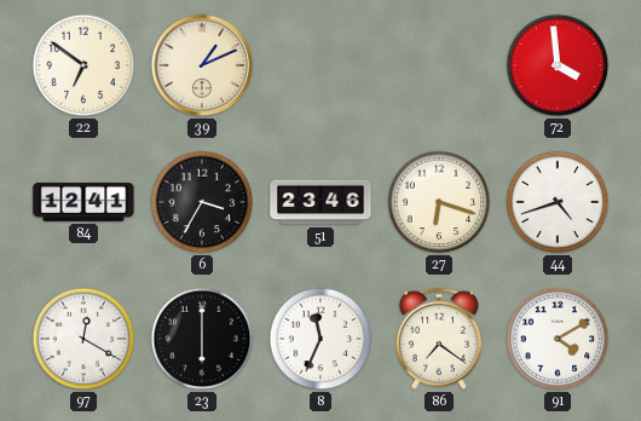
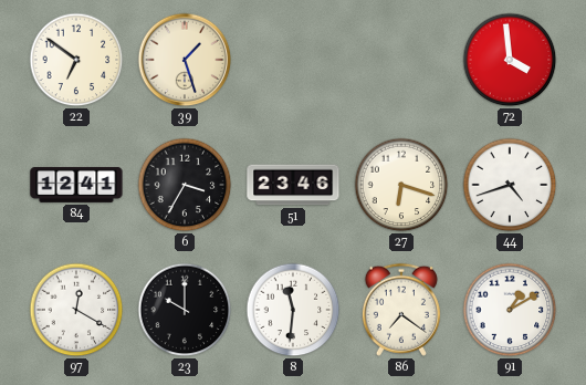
39: 1:11 -> 1:27 (185, 60)
23: 6:00 -> 10:00 (185, 310)
8: 11:34 -> 11:31 (293, 310)
91: 4:10 -> 1:10 (510, 310)
